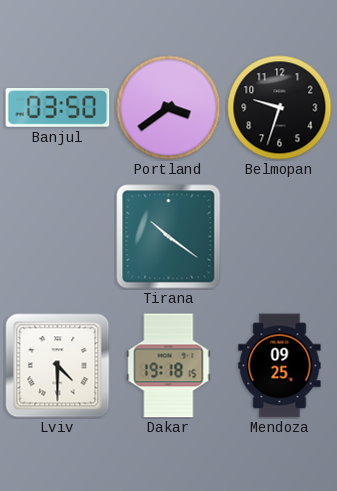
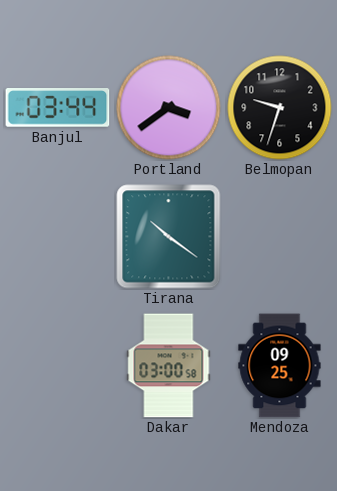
Banjul: 03:50 -> 03:44 (58, 108)
Lviv: 4:30 -> none (58, 366)
Dakar: 19:18 -> 03:00 (169, 366)
